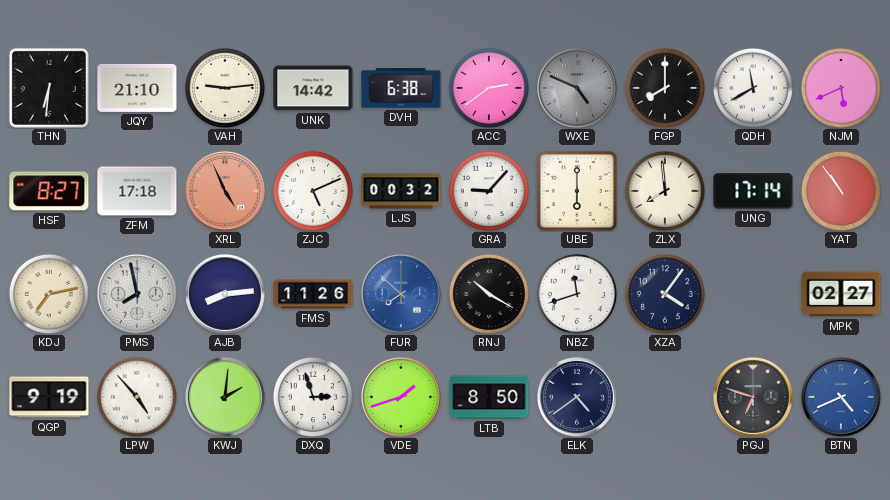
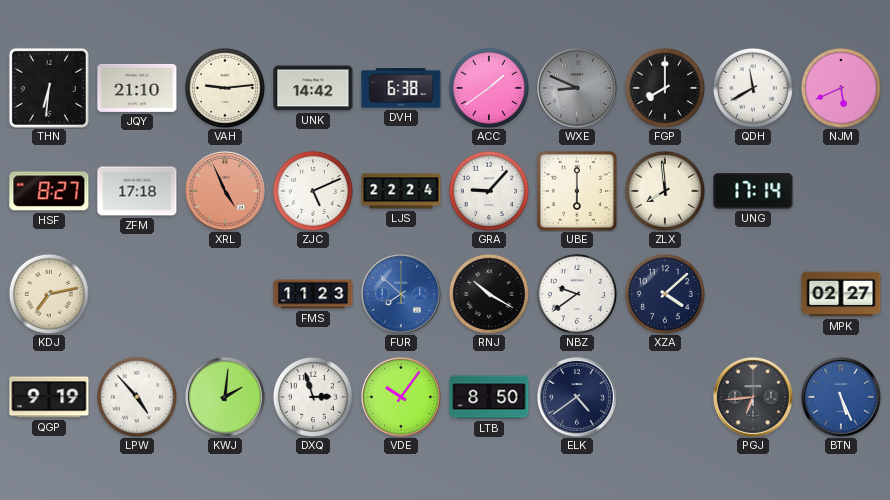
ACC: 2:39 -> 1:39 (489, 88)
WXE: 4:49 -> 8:49 (578, 89)
LJS: 00:32 -> 22:24 (401, 191)
YAT: 10:54 -> none (841, 191)
PMS: 7:58 -> none (138, 295)
AJB: 8:14 -> none (226, 295)
FMS: 11:26 -> 11:23 (313, 294)
NBZ: 11:42 -> 9:39 (577, 294)
XZA: 4:06 -> 4:08 (665, 294)
VDE: 1:42 -> 10:06 (402, 398)
PGJ: 6:48 -> 6:44 (754, 398)
BTN: 4:41 -> 5:26 (842, 398)
